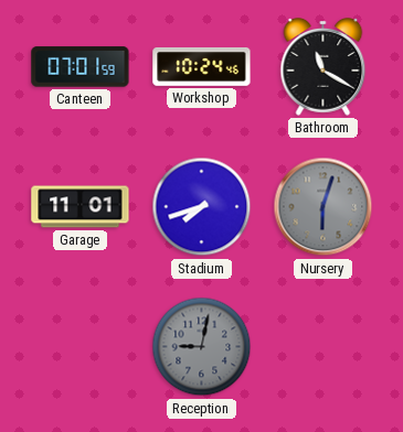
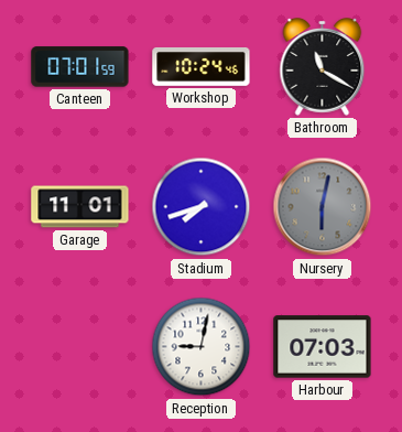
Nursery: 6:03 -> 6:02 (323, 207)
Reception dial: grey -> white (202, 347)
Harbour: none -> 07:03 (323, 347)
